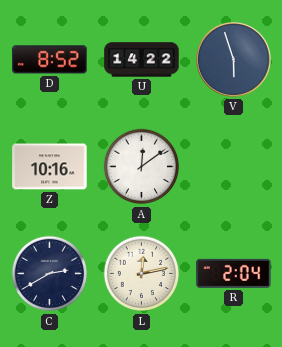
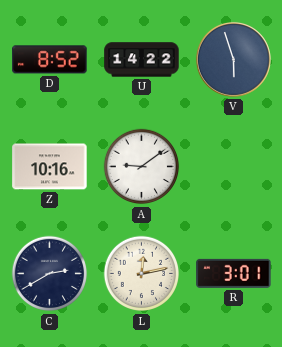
A: 12:09 -> 9:09 (142, 167)
R: 2:04 -> 3:01 (234, 273)
